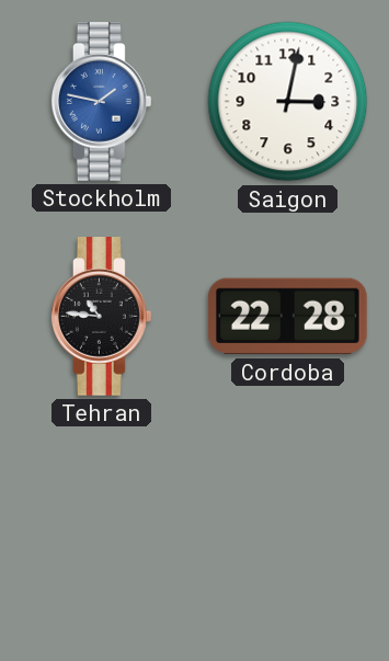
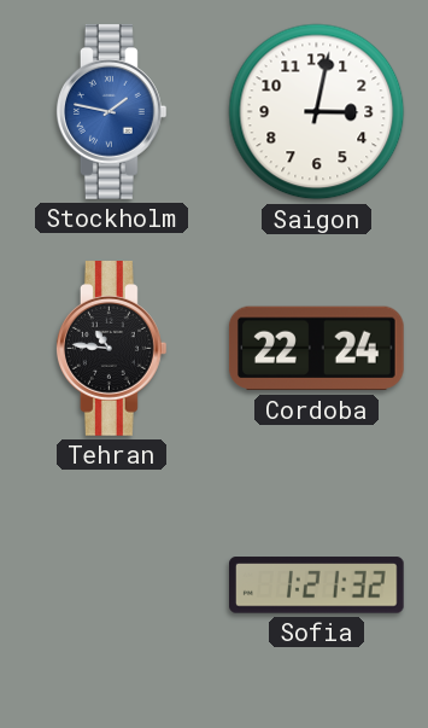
Cordoba: 22:28 -> 22:24 (317, 349)
Sofia: none -> 1:21 (317, 586)
